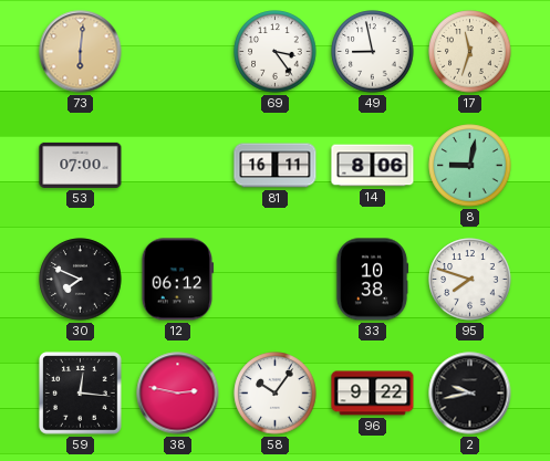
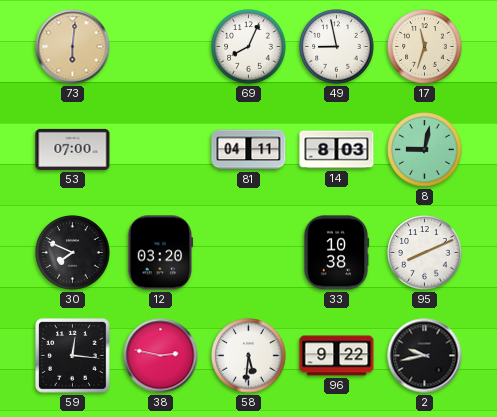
69: 3:24 -> 8:04 (249, 47)
81: 16:11 -> 04:11 (249, 150)
14: 8:06 -> 8:03 (337, 150)
12: 06:12 -> 03:20 (161, 253)
95: 7:48 -> 8:11 (425, 253)
58: 10:06 -> 5:31 (249, 356)
